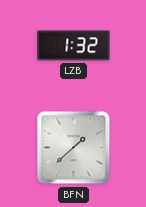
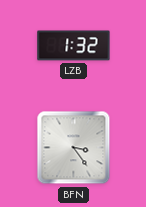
BFN: 1:38 -> 3:24 (74, 148)
